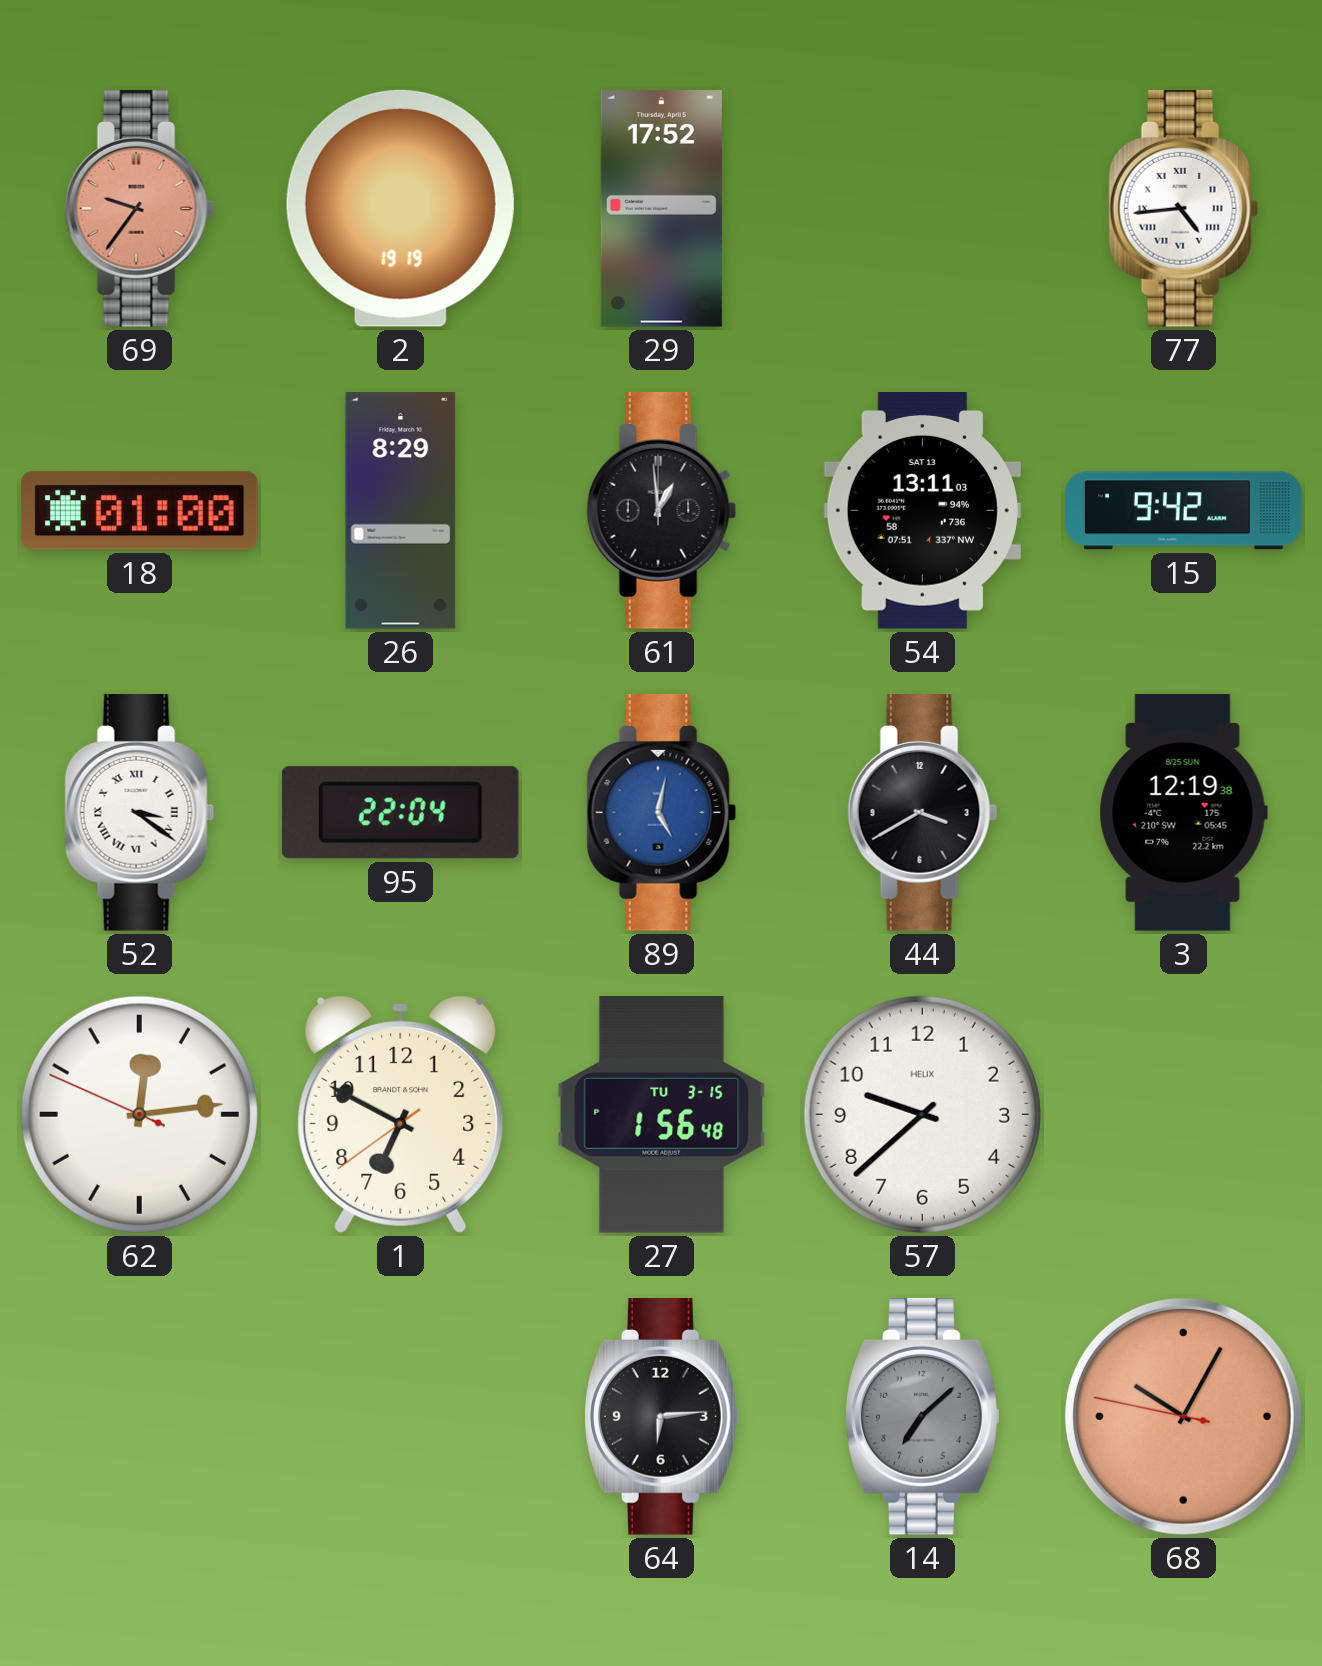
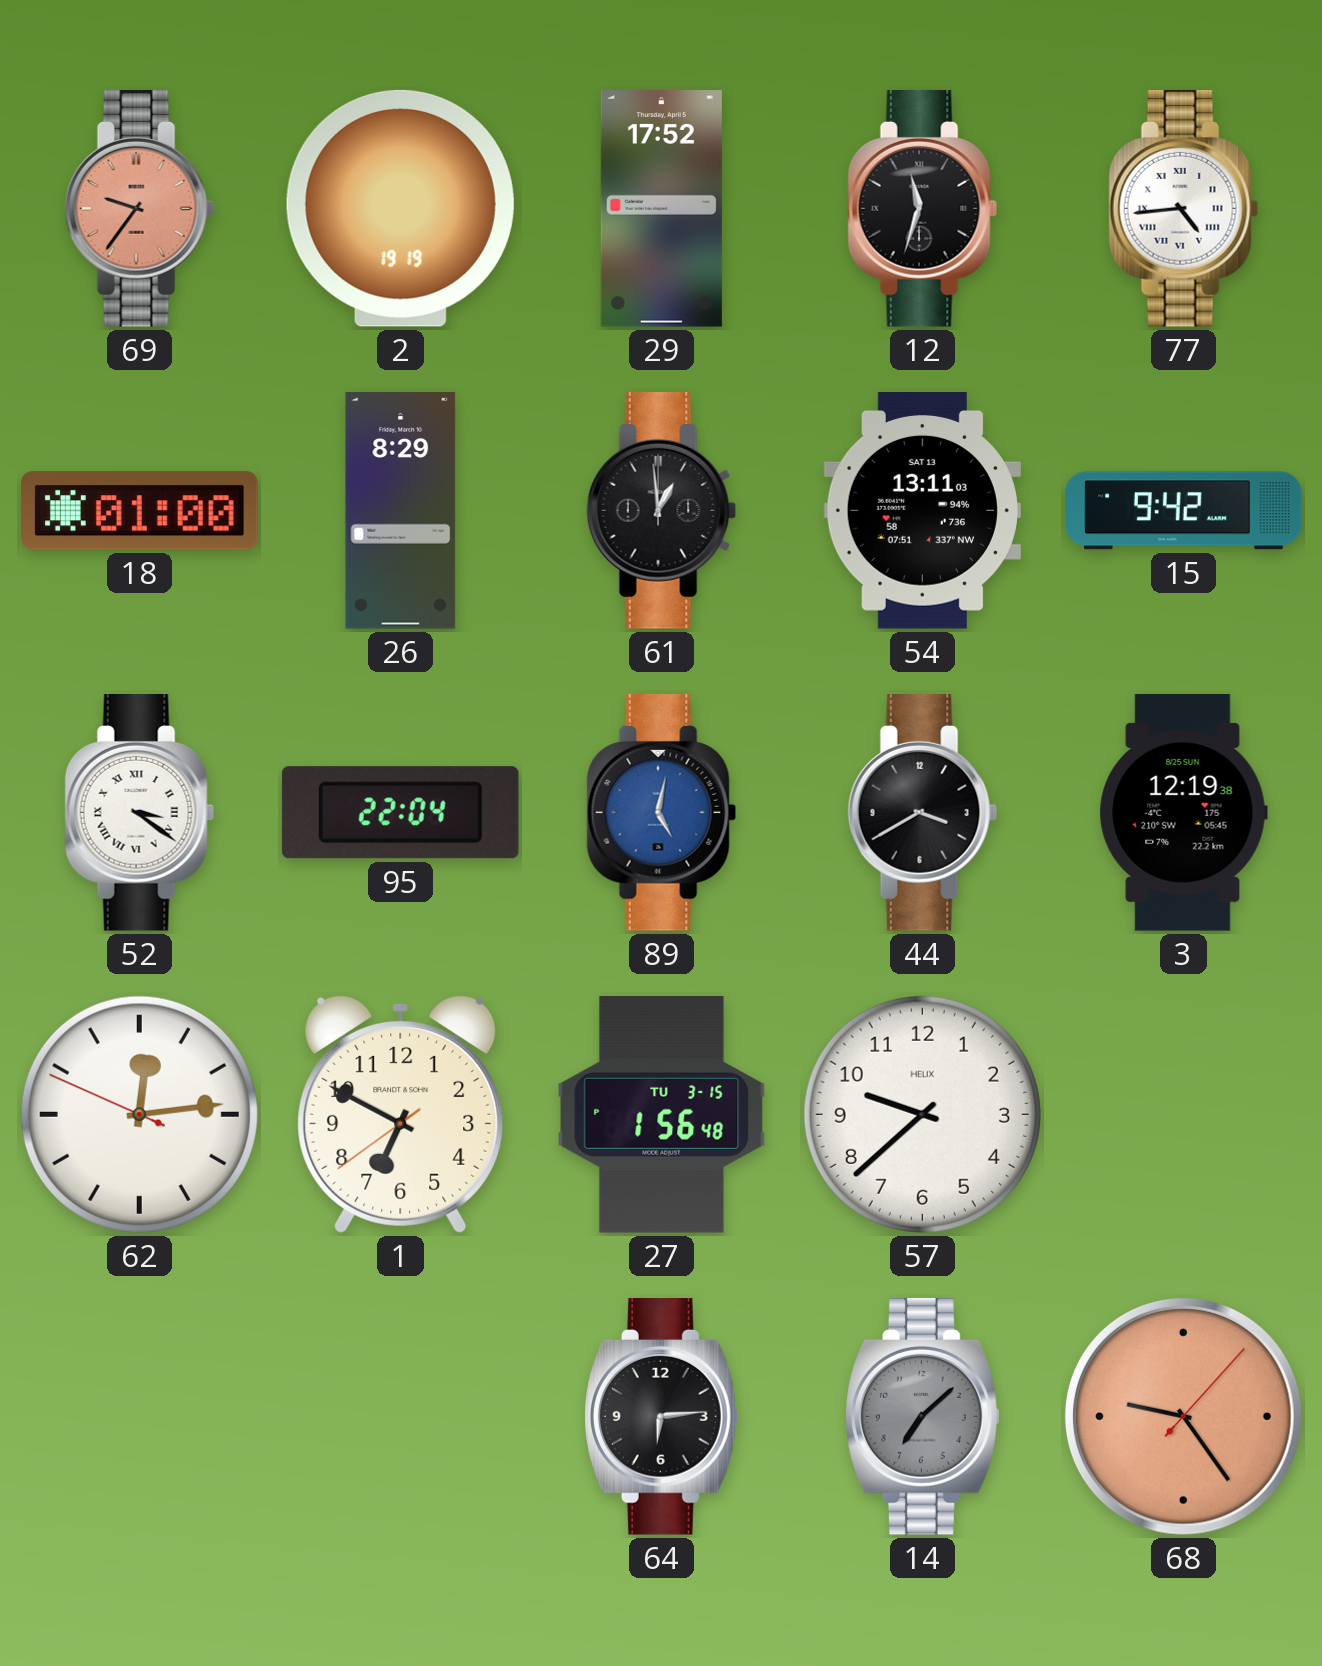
12: none -> 11:33 (923, 209)
68: 10:04 -> 9:24 (1183, 1416)
